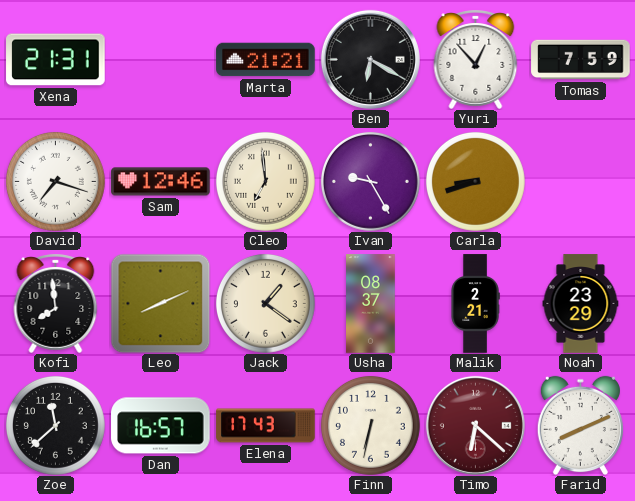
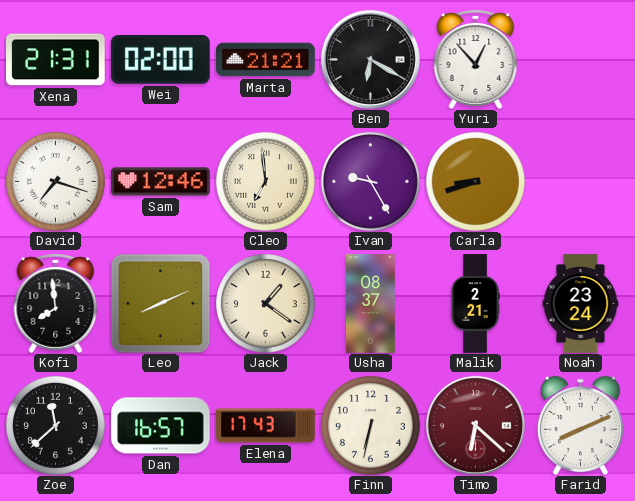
Wei: none -> 02:00 (161, 60)
Tomas: 7:59 -> none (581, 60)
Noah: 23:29 -> 23:24 (581, 304)
